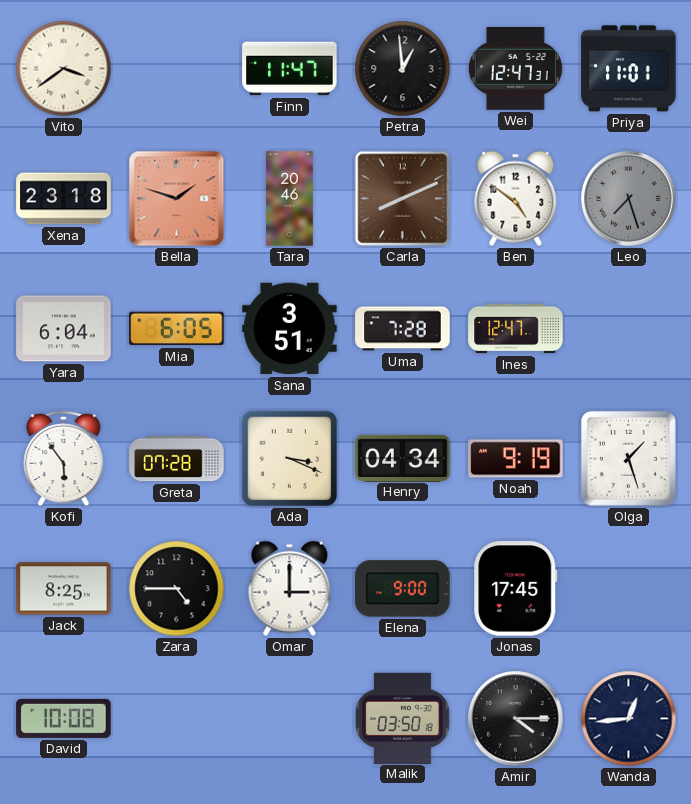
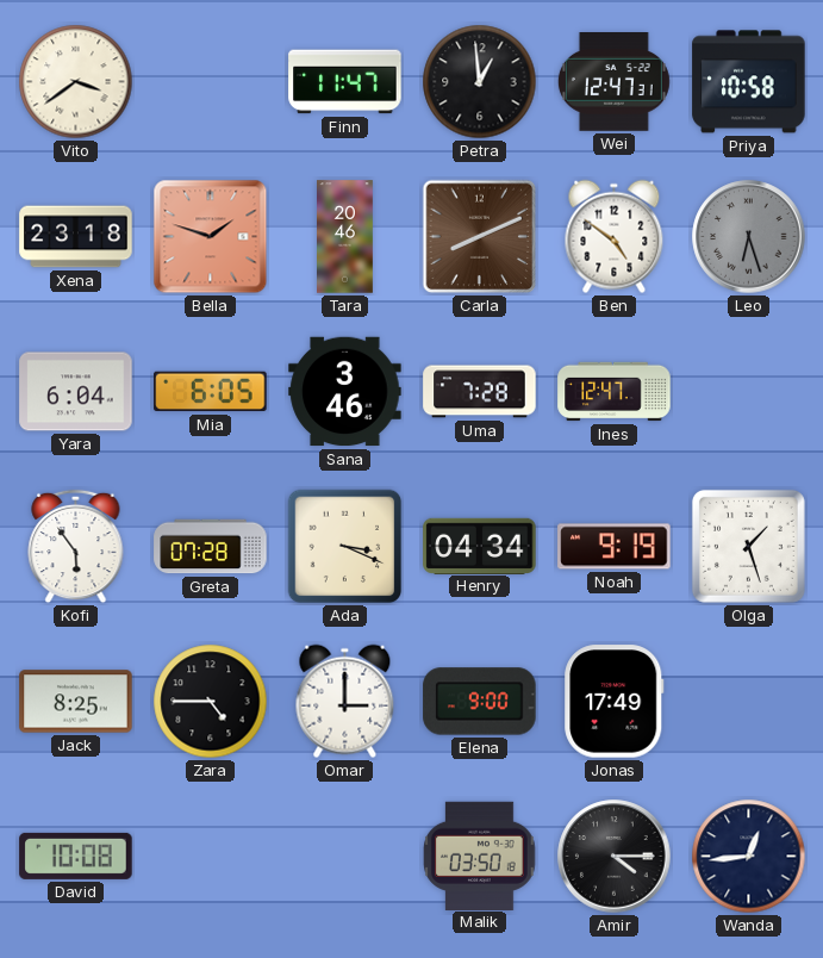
Priya: 11:01 -> 10:58 (749, 82)
Leo: 7:27 -> 6:27 (749, 237)
Sana: 3:51 -> 3:46 (345, 392)
Jonas: 17:45 -> 17:49 (615, 702)
